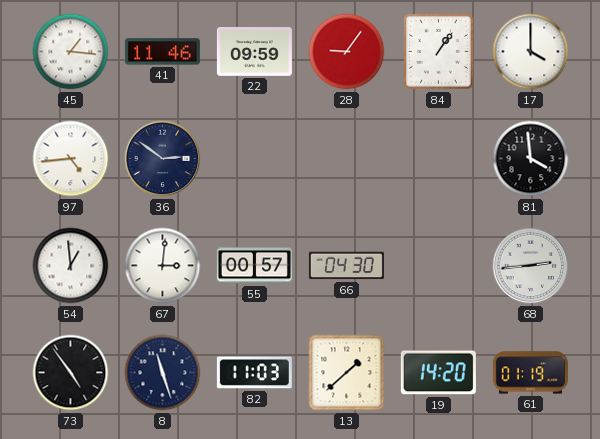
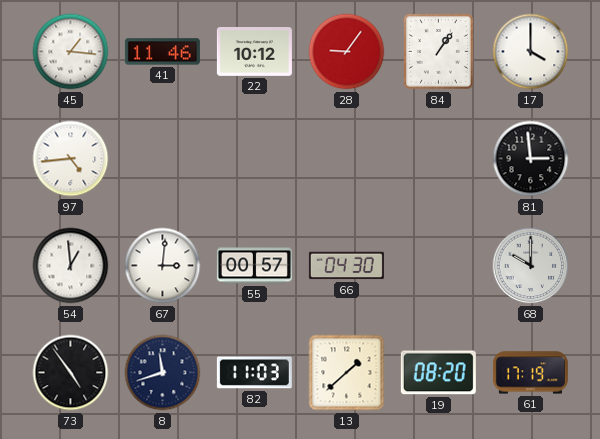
22: 09:59 -> 10:12 (254, 52)
36: 2:51 -> none (163, 159)
81: 3:59 -> 2:59 (531, 159)
68: 2:44 -> 10:00 (531, 266)
8: 11:27 -> 11:42 (163, 373)
19: 14:20 -> 08:20 (438, 373)
61: 01:19 -> 17:19 (530, 373)
